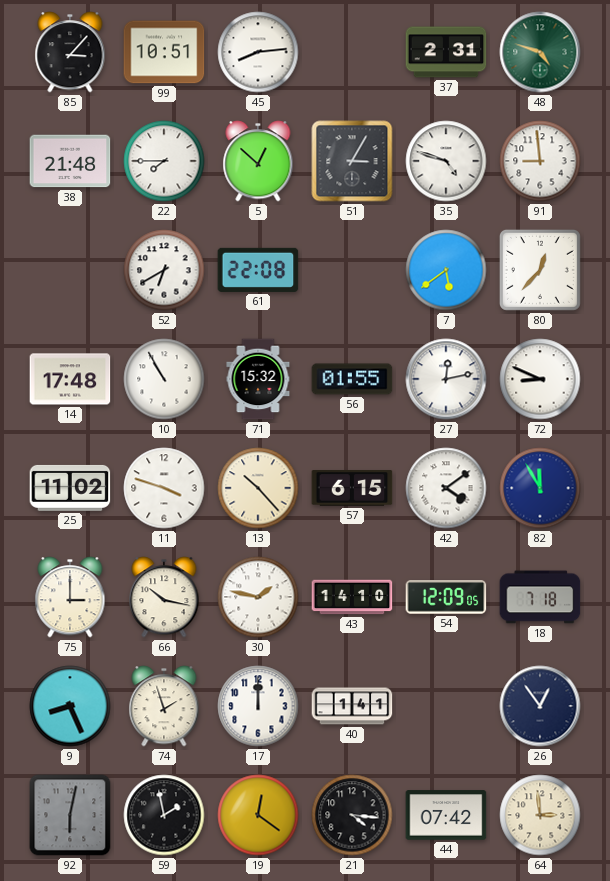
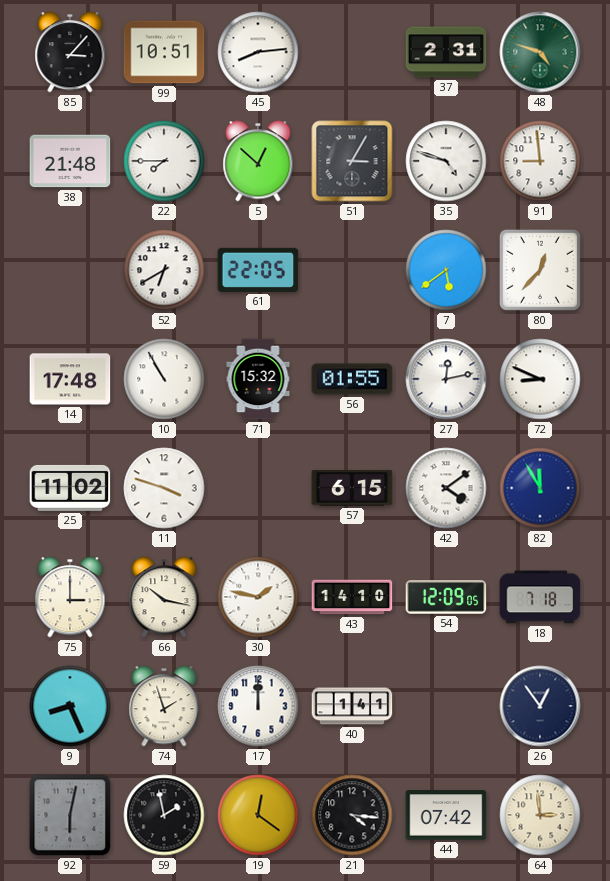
61: 22:08 -> 22:05 (258, 270)
13: 10:23 -> none (258, 488)
